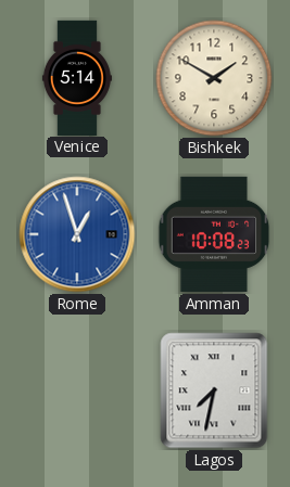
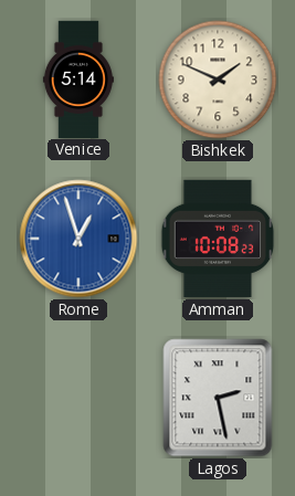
Bishkek: 1:50 -> 1:49 (218, 80)
Lagos: 7:32 -> 2:28 (218, 398)
